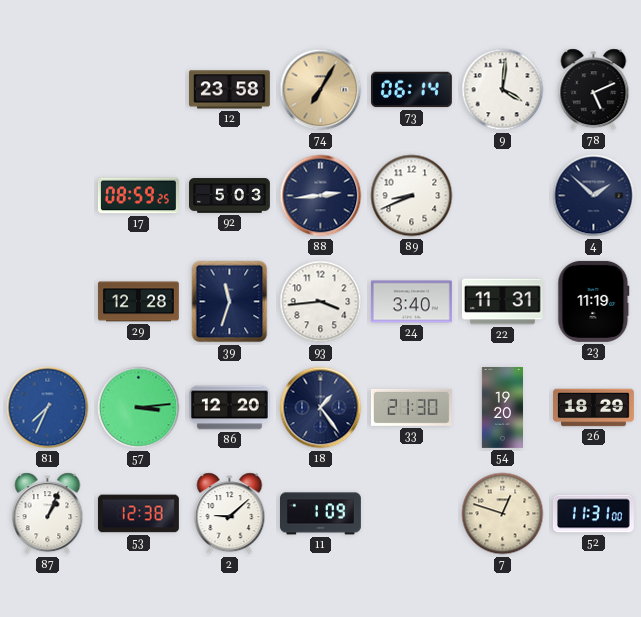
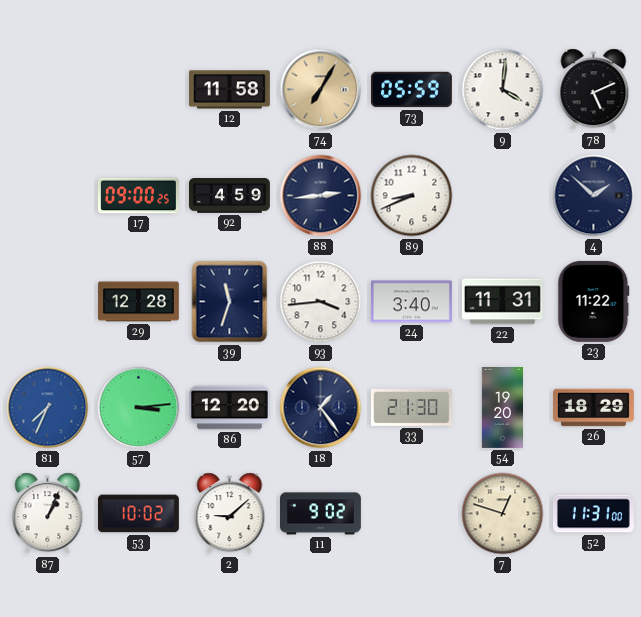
12: 23:58 -> 11:58 (229, 90)
73: 06:14 -> 05:59 (411, 90)
17: 08:59 -> 09:00 (138, 196)
92: 5:03 -> 4:59 (230, 196)
23: 11:19 -> 11:22 (594, 301)
53: 12:38 -> 10:02 (138, 514)
11: 1:09 -> 9:02 (320, 514)
